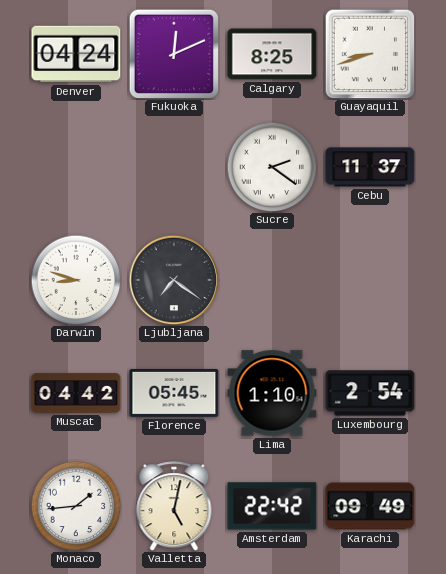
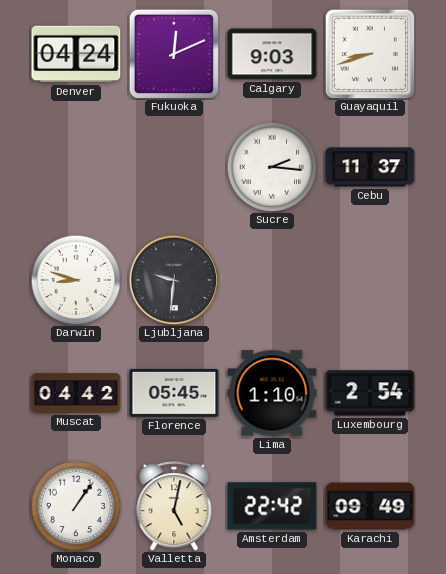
Calgary: 8:25 -> 9:03 (272, 54)
Sucre: 2:21 -> 2:16 (272, 167)
Ljubljana: 7:21 -> 9:31 (174, 280)
Monaco: 1:44 -> 1:06 (76, 506)
